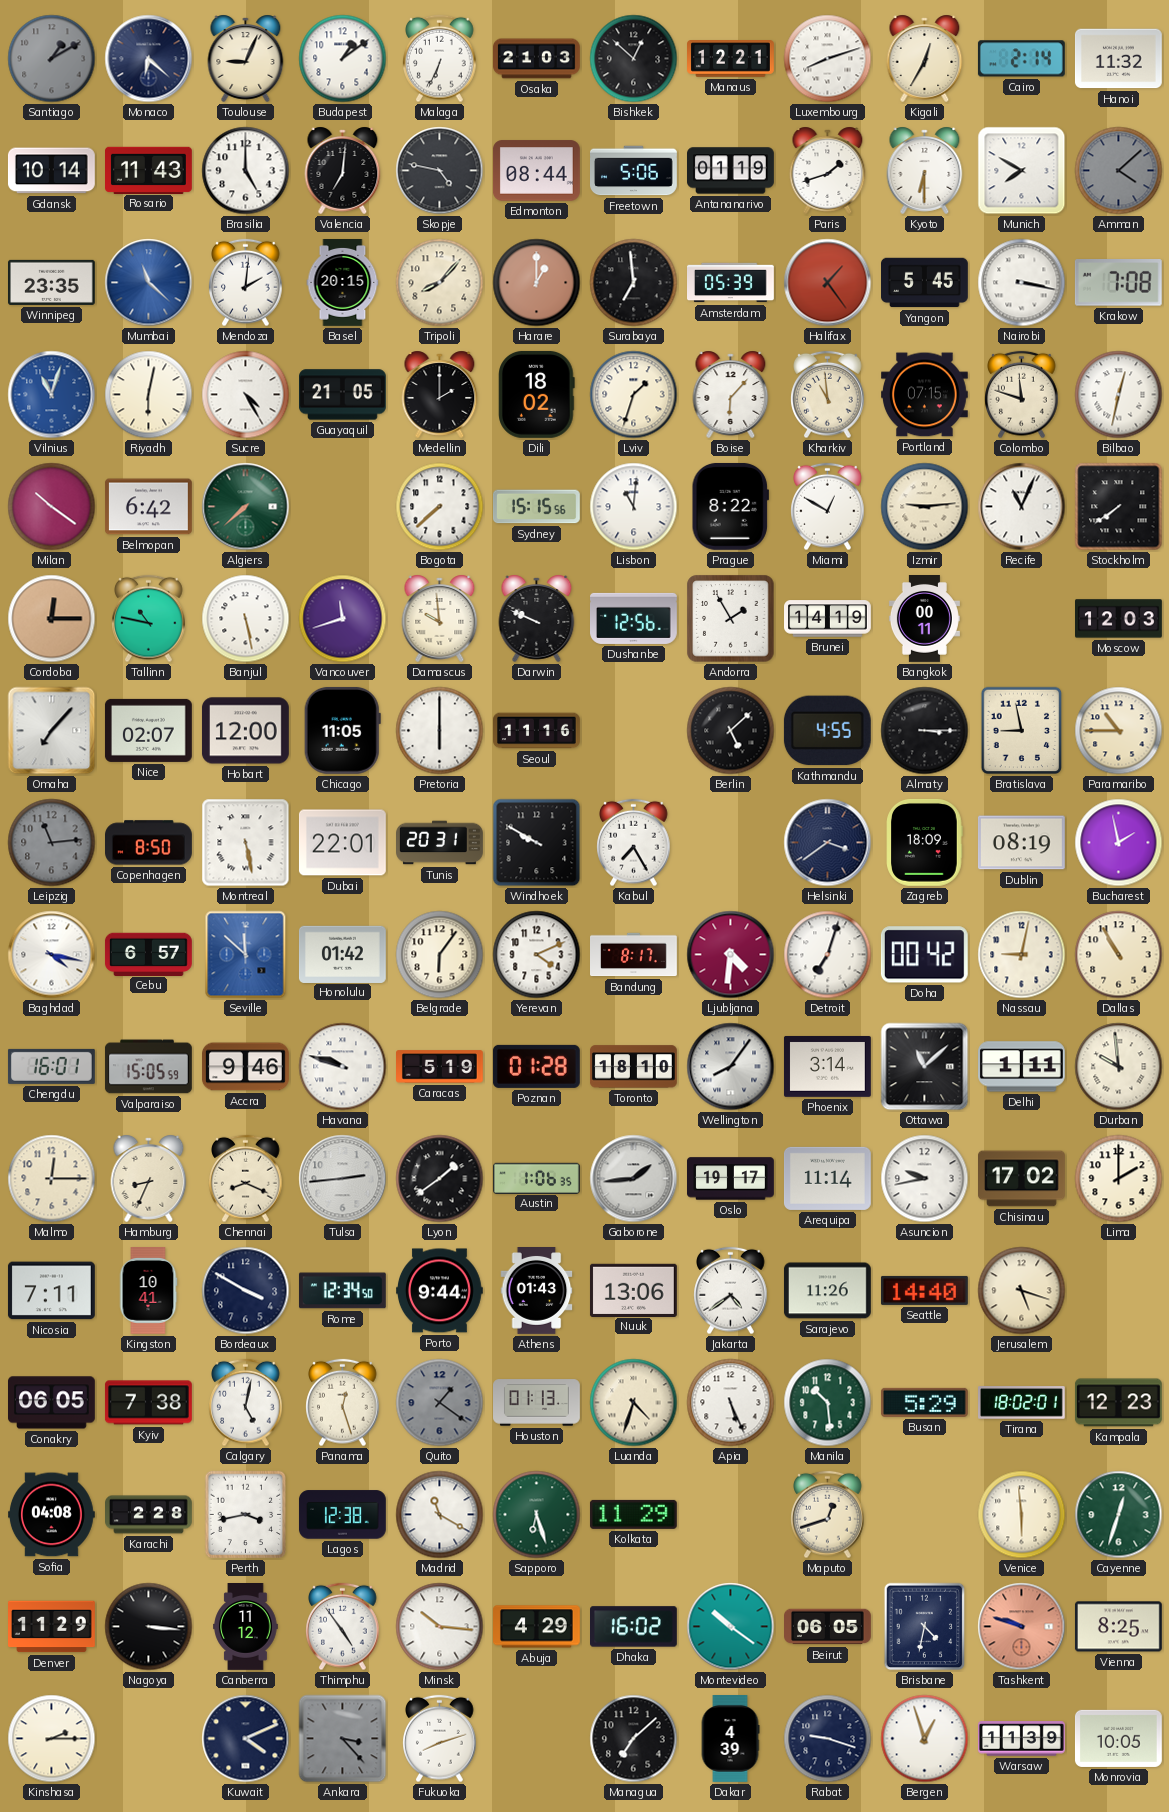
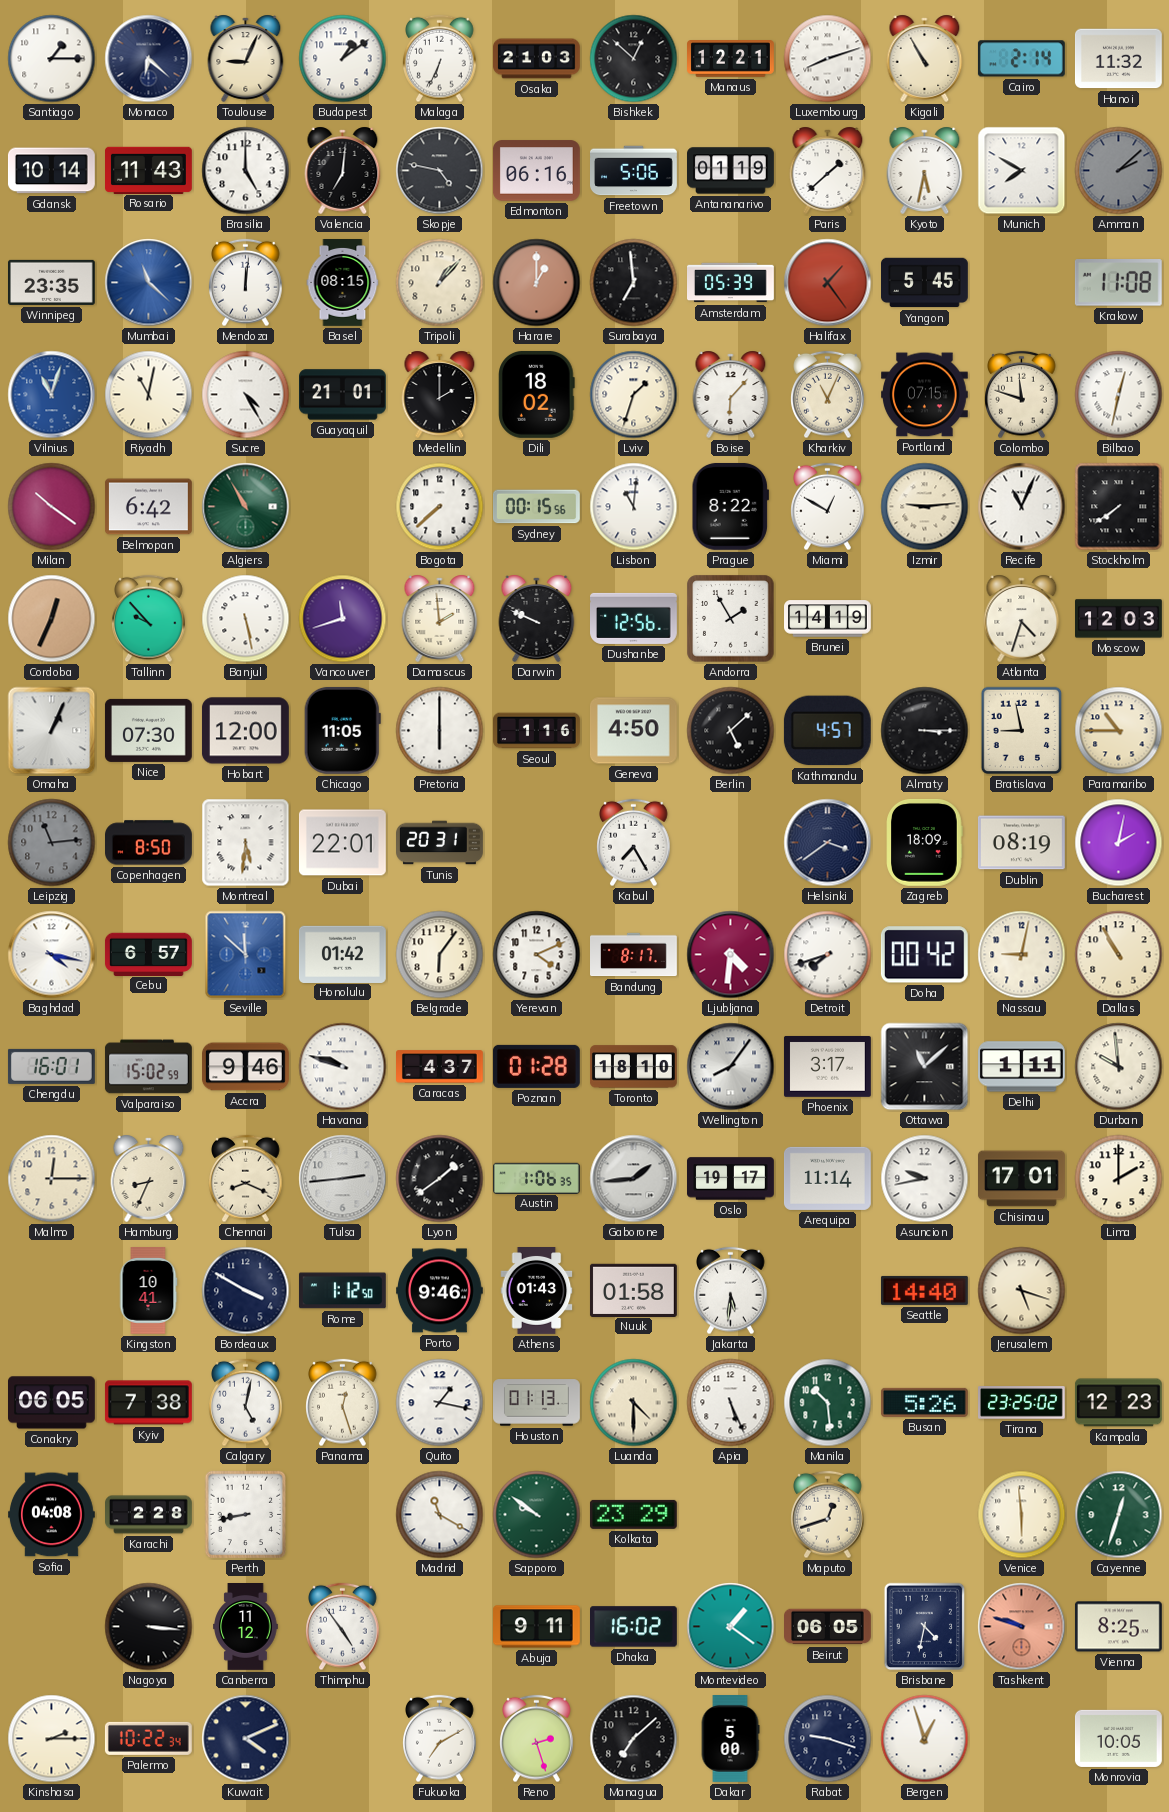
Santiago: 1:10 -> 1:15 (52, 59)
Santiago dial: grey -> white (52, 59)
Kigali: 12:35 -> 10:55 (925, 58)
Edmonton: 08:44 -> 06:16 (536, 171)
Paris: 1:42 -> 1:38 (828, 170)
Kyoto: 6:30 -> 5:32 (925, 170)
Amman: 4:08 -> 2:08 (1119, 171)
Mendoza: 2:01 -> 12:01 (246, 283)
Basel: 20:15 -> 08:15 (343, 283)
Tripoli: 8:07 -> 1:07 (440, 283)
Nairobi: 3:17 -> none (1022, 283)
Krakow: 7:08 -> 11:08 (1118, 283)
Riyadh: 6:02 -> 11:02 (149, 395)
Guayaquil: 21:05 -> 21:01 (343, 395)
Kharkiv: 10:59 -> 11:04 (828, 395)
Algiers: 7:38 -> 10:55 (246, 507)
Sydney: 15:15 -> 00:15 (536, 507)
Cordoba: 12:15 -> 12:34 (52, 619)
Tallinn: 10:47 -> 9:53 (149, 619)
Damascus: 9:59 -> 1:59 (440, 618)
Bangkok: 00:11 -> none (924, 619)
Atlanta: none -> 4:33 (1022, 618)
Omaha: 7:07 -> 1:04 (52, 731)
Nice: 02:07 -> 07:30 (148, 730)
Seoul: 11:16 -> 1:16 (537, 731)
Geneva: none -> 4:50 (633, 731)
Kathmandu: 4:55 -> 4:57 (827, 731)
Montreal: 5:28 -> 5:31 (246, 843)
Windhoek: 9:50 -> none (537, 843)
Bucharest: 1:58 -> 2:02 (1119, 843)
Detroit: 7:03 -> 7:42 (828, 955)
Valparaiso: 15:05 -> 15:02 (148, 1067)
Caracas: 5:19 -> 4:37 (440, 1067)
Phoenix: 3:14 -> 3:17 (827, 1066)
Chisinau: 17:02 -> 17:01 (1022, 1179)
Nicosia: 7:11 -> none (51, 1291)
Rome: 12:34 -> 1:12 (342, 1291)
Porto: 9:44 -> 9:46 (440, 1291)
Nuuk: 13:06 -> 01:58 (633, 1290)
Jakarta: 4:39 -> 5:31 (731, 1291)
Sarajevo: 11:26 -> none (827, 1291)
Quito: 1:21 -> 1:17 (440, 1403)
Quito dial: grey -> white (440, 1403)
Luanda: 4:33 -> 4:30 (634, 1403)
Busan: 5:29 -> 5:26 (924, 1402)
Tirana: 18:02 -> 23:25 (1022, 1403)
Perth: 3:43 -> 8:43 (246, 1515)
Lagos: 12:38 -> none (343, 1515)
Sapporo: 6:27 -> 9:51 (537, 1515)
Kolkata: 11:29 -> 23:29 (633, 1514)
Denver: 11:29 -> none (52, 1627)
Minsk: 10:16 -> none (440, 1627)
Abuja: 4:29 -> 9:11 (537, 1627)
Montevideo: 10:21 -> 1:21 (731, 1627)
Palermo: none -> 10:22 (148, 1738)
Ankara: 3:23 -> none (343, 1739)
Fukuoka: 8:12 -> 7:10 (440, 1739)
Reno: none -> 2:27 (537, 1739)
Dakar: 4:39 -> 5:00 (730, 1739)
Warsaw: 11:39 -> none (1022, 1739)
